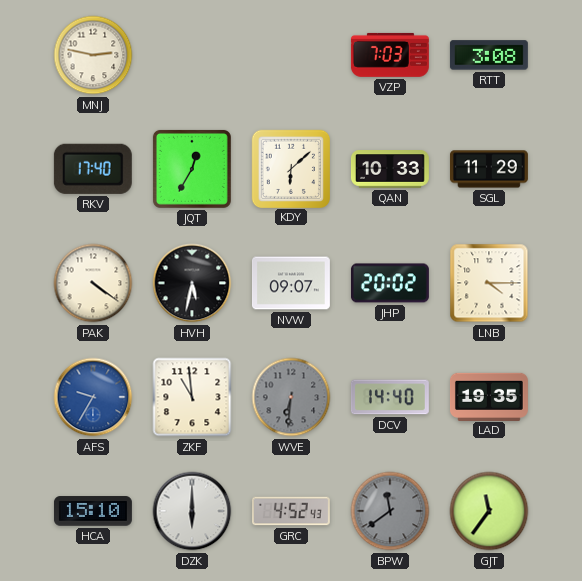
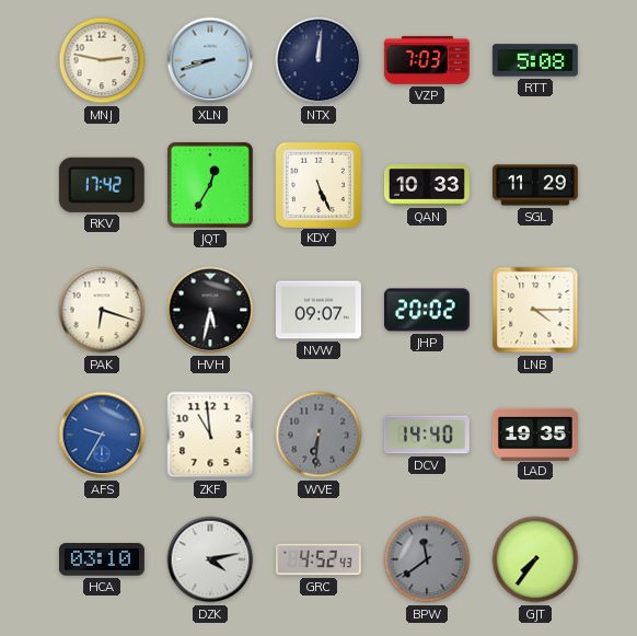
XLN: none -> 8:42 (210, 60)
NTX: none -> 12:01 (319, 60)
RTT: 3:08 -> 5:08 (535, 60)
RKV: 17:40 -> 17:42 (102, 185)
KDY: 6:08 -> 5:26 (317, 184)
PAK: 4:21 -> 6:18 (102, 310)
HCA: 15:10 -> 03:10 (102, 559)
DZK: 6:00 -> 4:13 (210, 559)
GJT: 11:36 -> 7:36 (535, 559)
